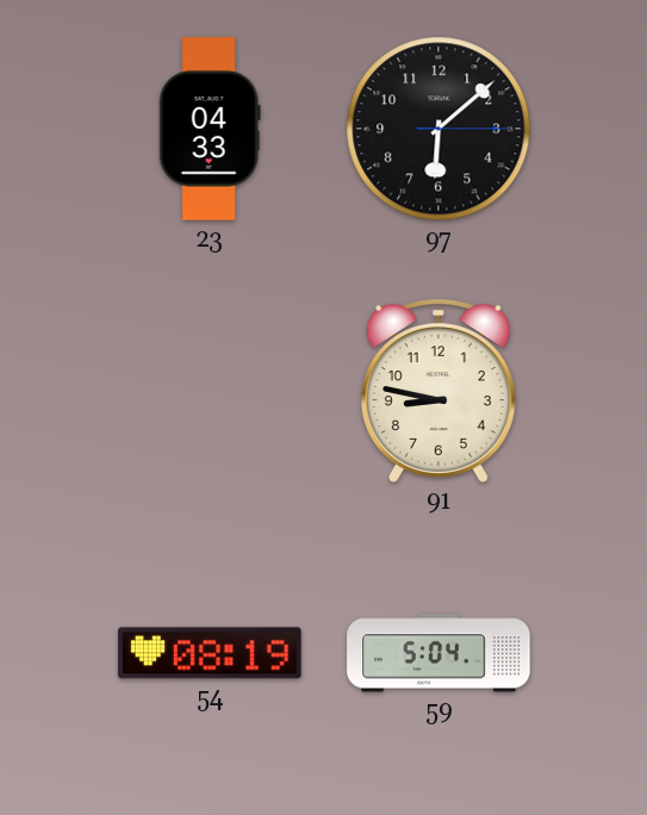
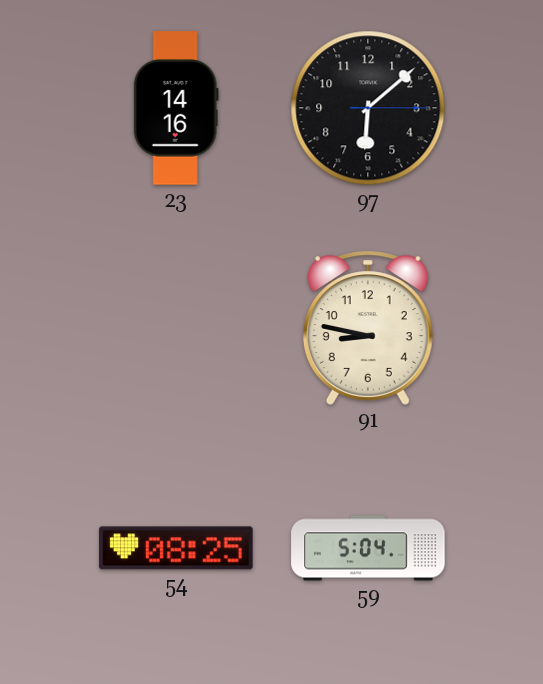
23: 04:33 -> 14:16 (176, 108)
54: 08:19 -> 08:25 (176, 548)
